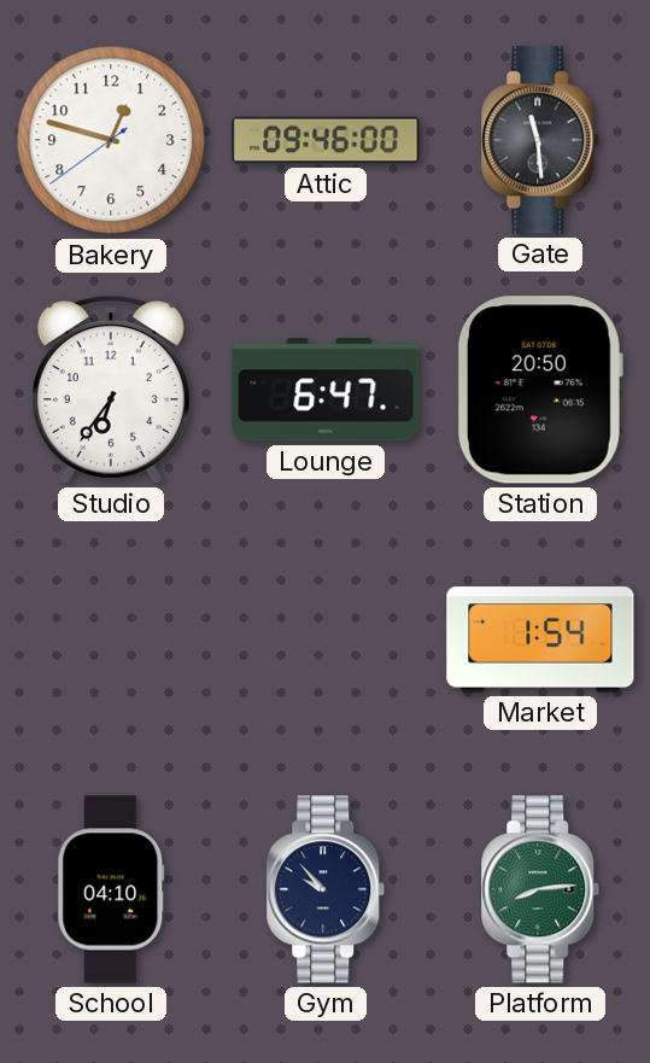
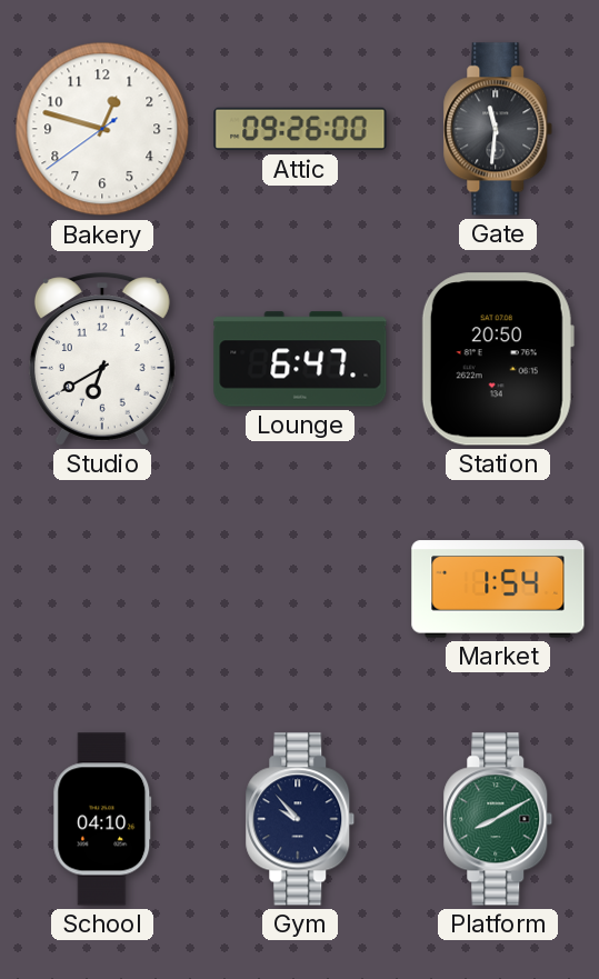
Attic: 09:46 -> 09:26 (300, 129)
Gate: 11:29 -> 11:31 (498, 129)
Studio: 6:36 -> 6:40 (102, 359)
Platform: 8:14 -> 8:10 (498, 819)
